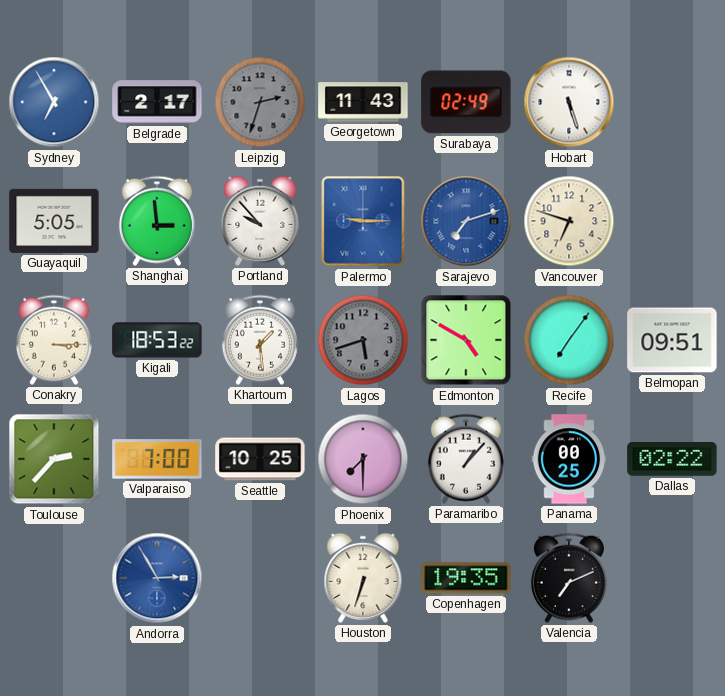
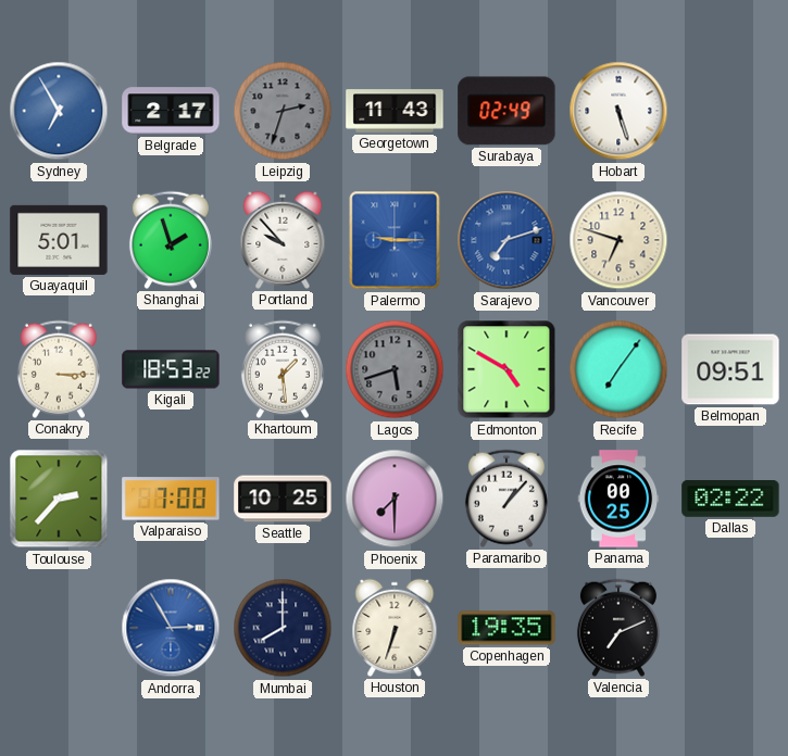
Guayaquil: 5:05 -> 5:01 (59, 240)
Shanghai: 2:59 -> 1:57 (171, 240)
Mumbai: none -> 8:00 (283, 628)
